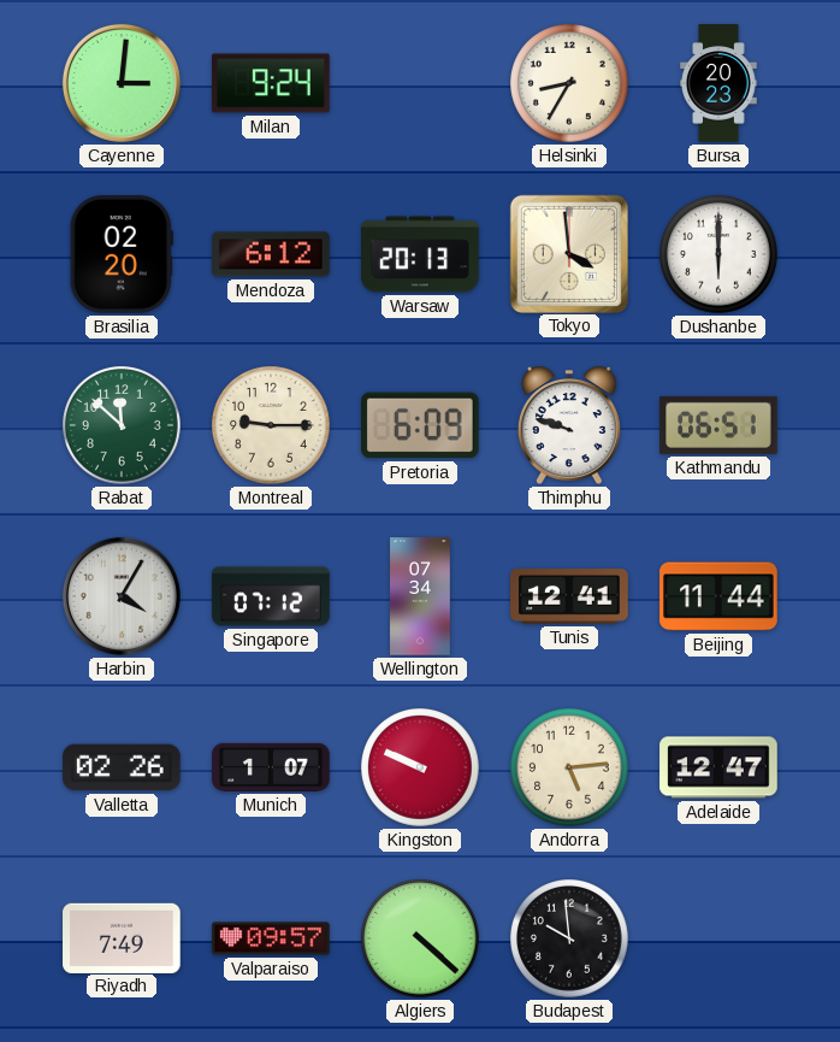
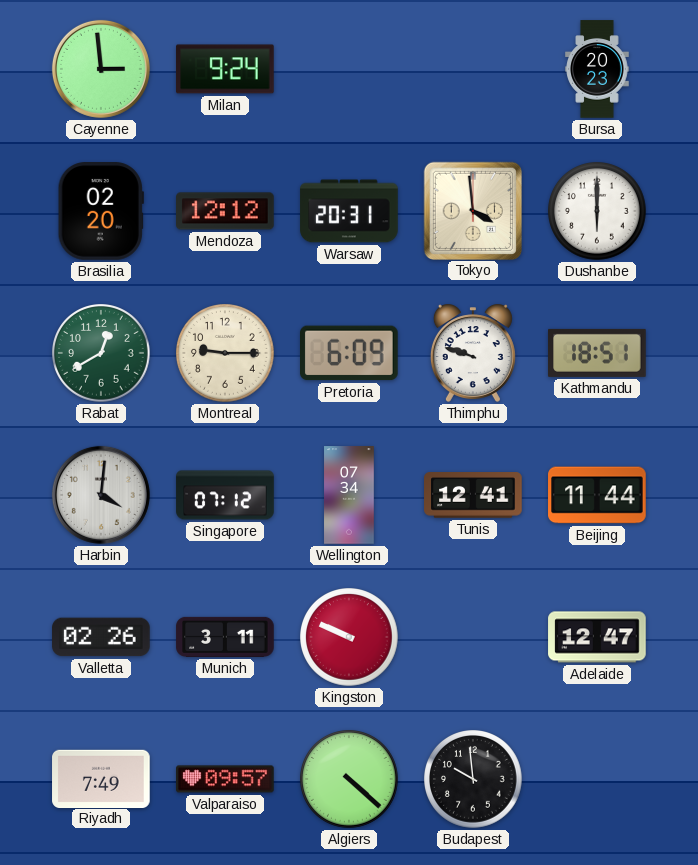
Cayenne: 3:01 -> 2:59 (101, 69)
Helsinki: 8:35 -> none (570, 84)
Mendoza: 6:12 -> 12:12 (225, 211)
Warsaw: 20:13 -> 20:31 (349, 211)
Rabat: 11:52 -> 12:40 (102, 354)
Kathmandu: 06:51 -> 18:51 (597, 353)
Harbin: 4:05 -> 4:01 (101, 495)
Munich: 1:07 -> 3:11 (225, 637)
Andorra: 5:14 -> none (570, 769)
